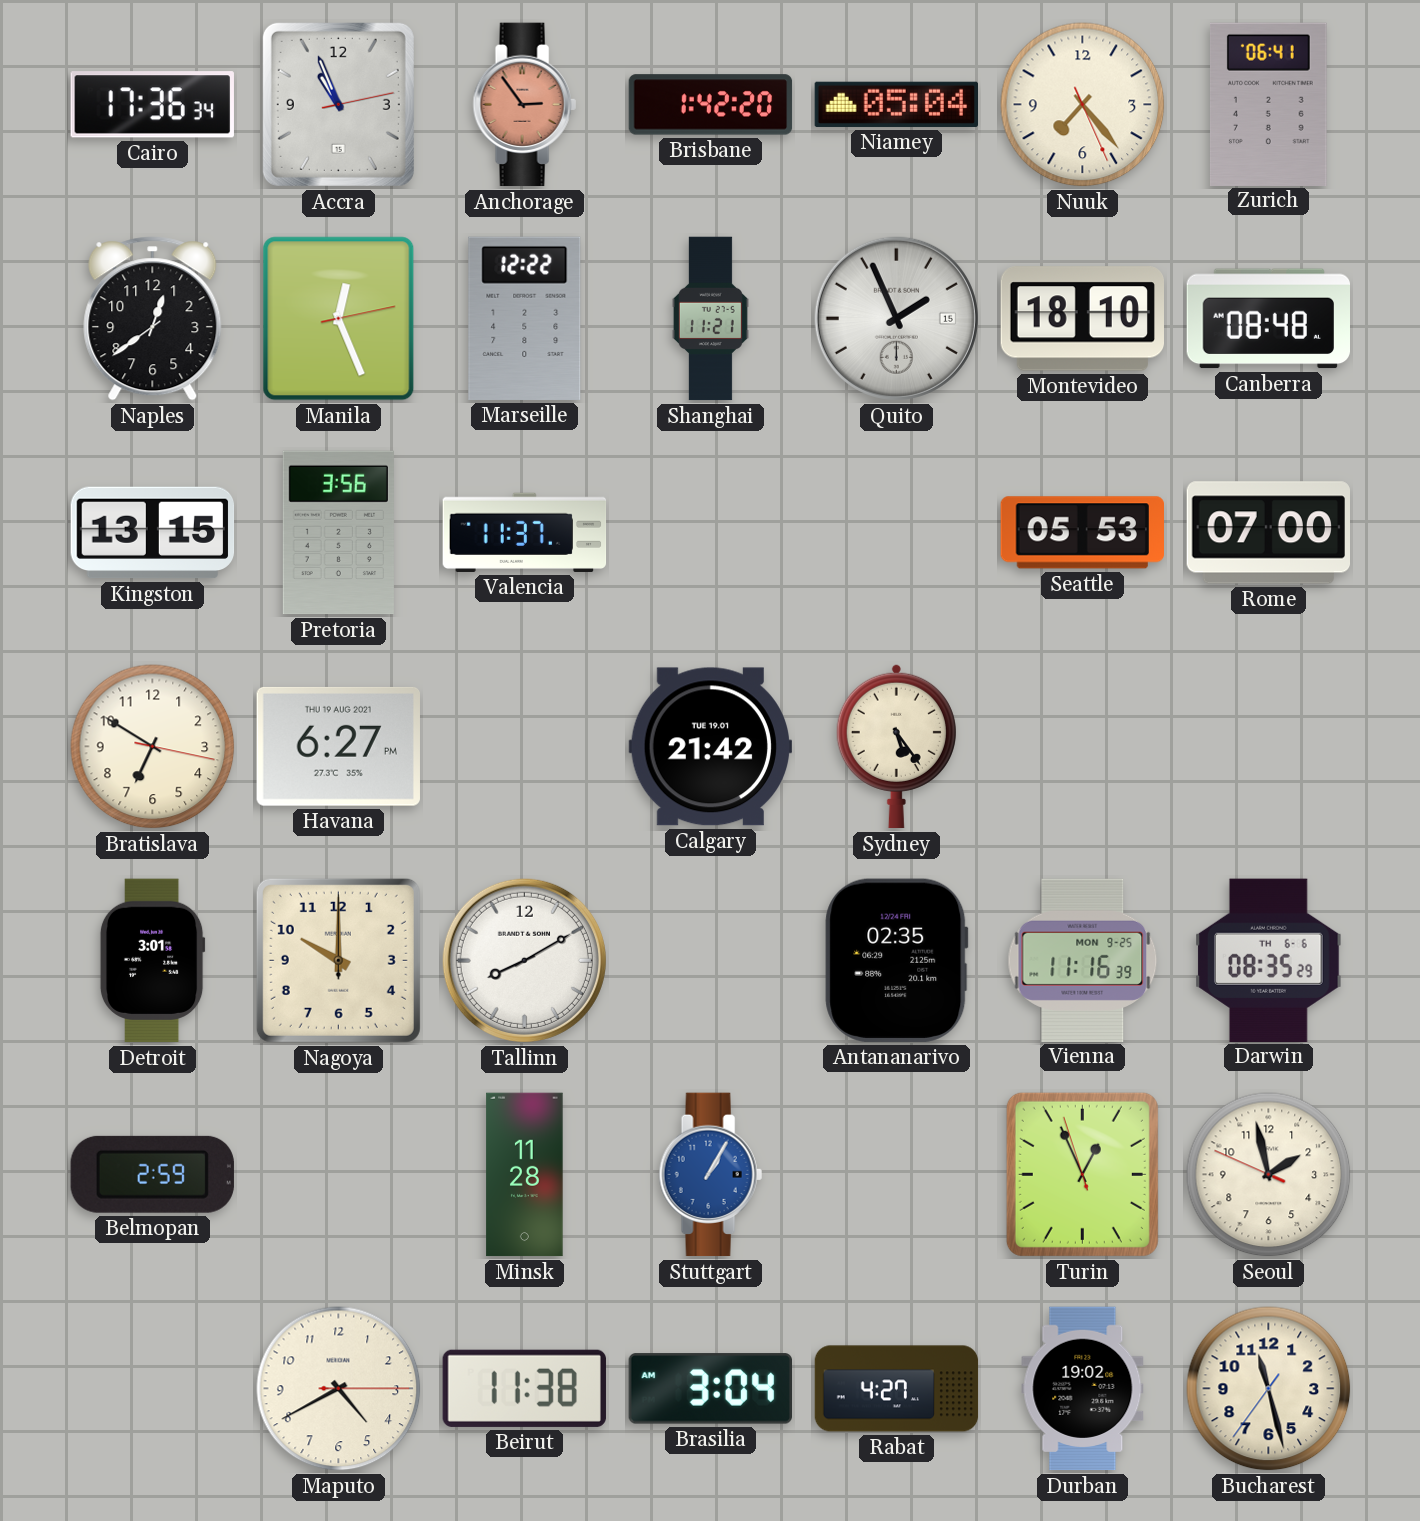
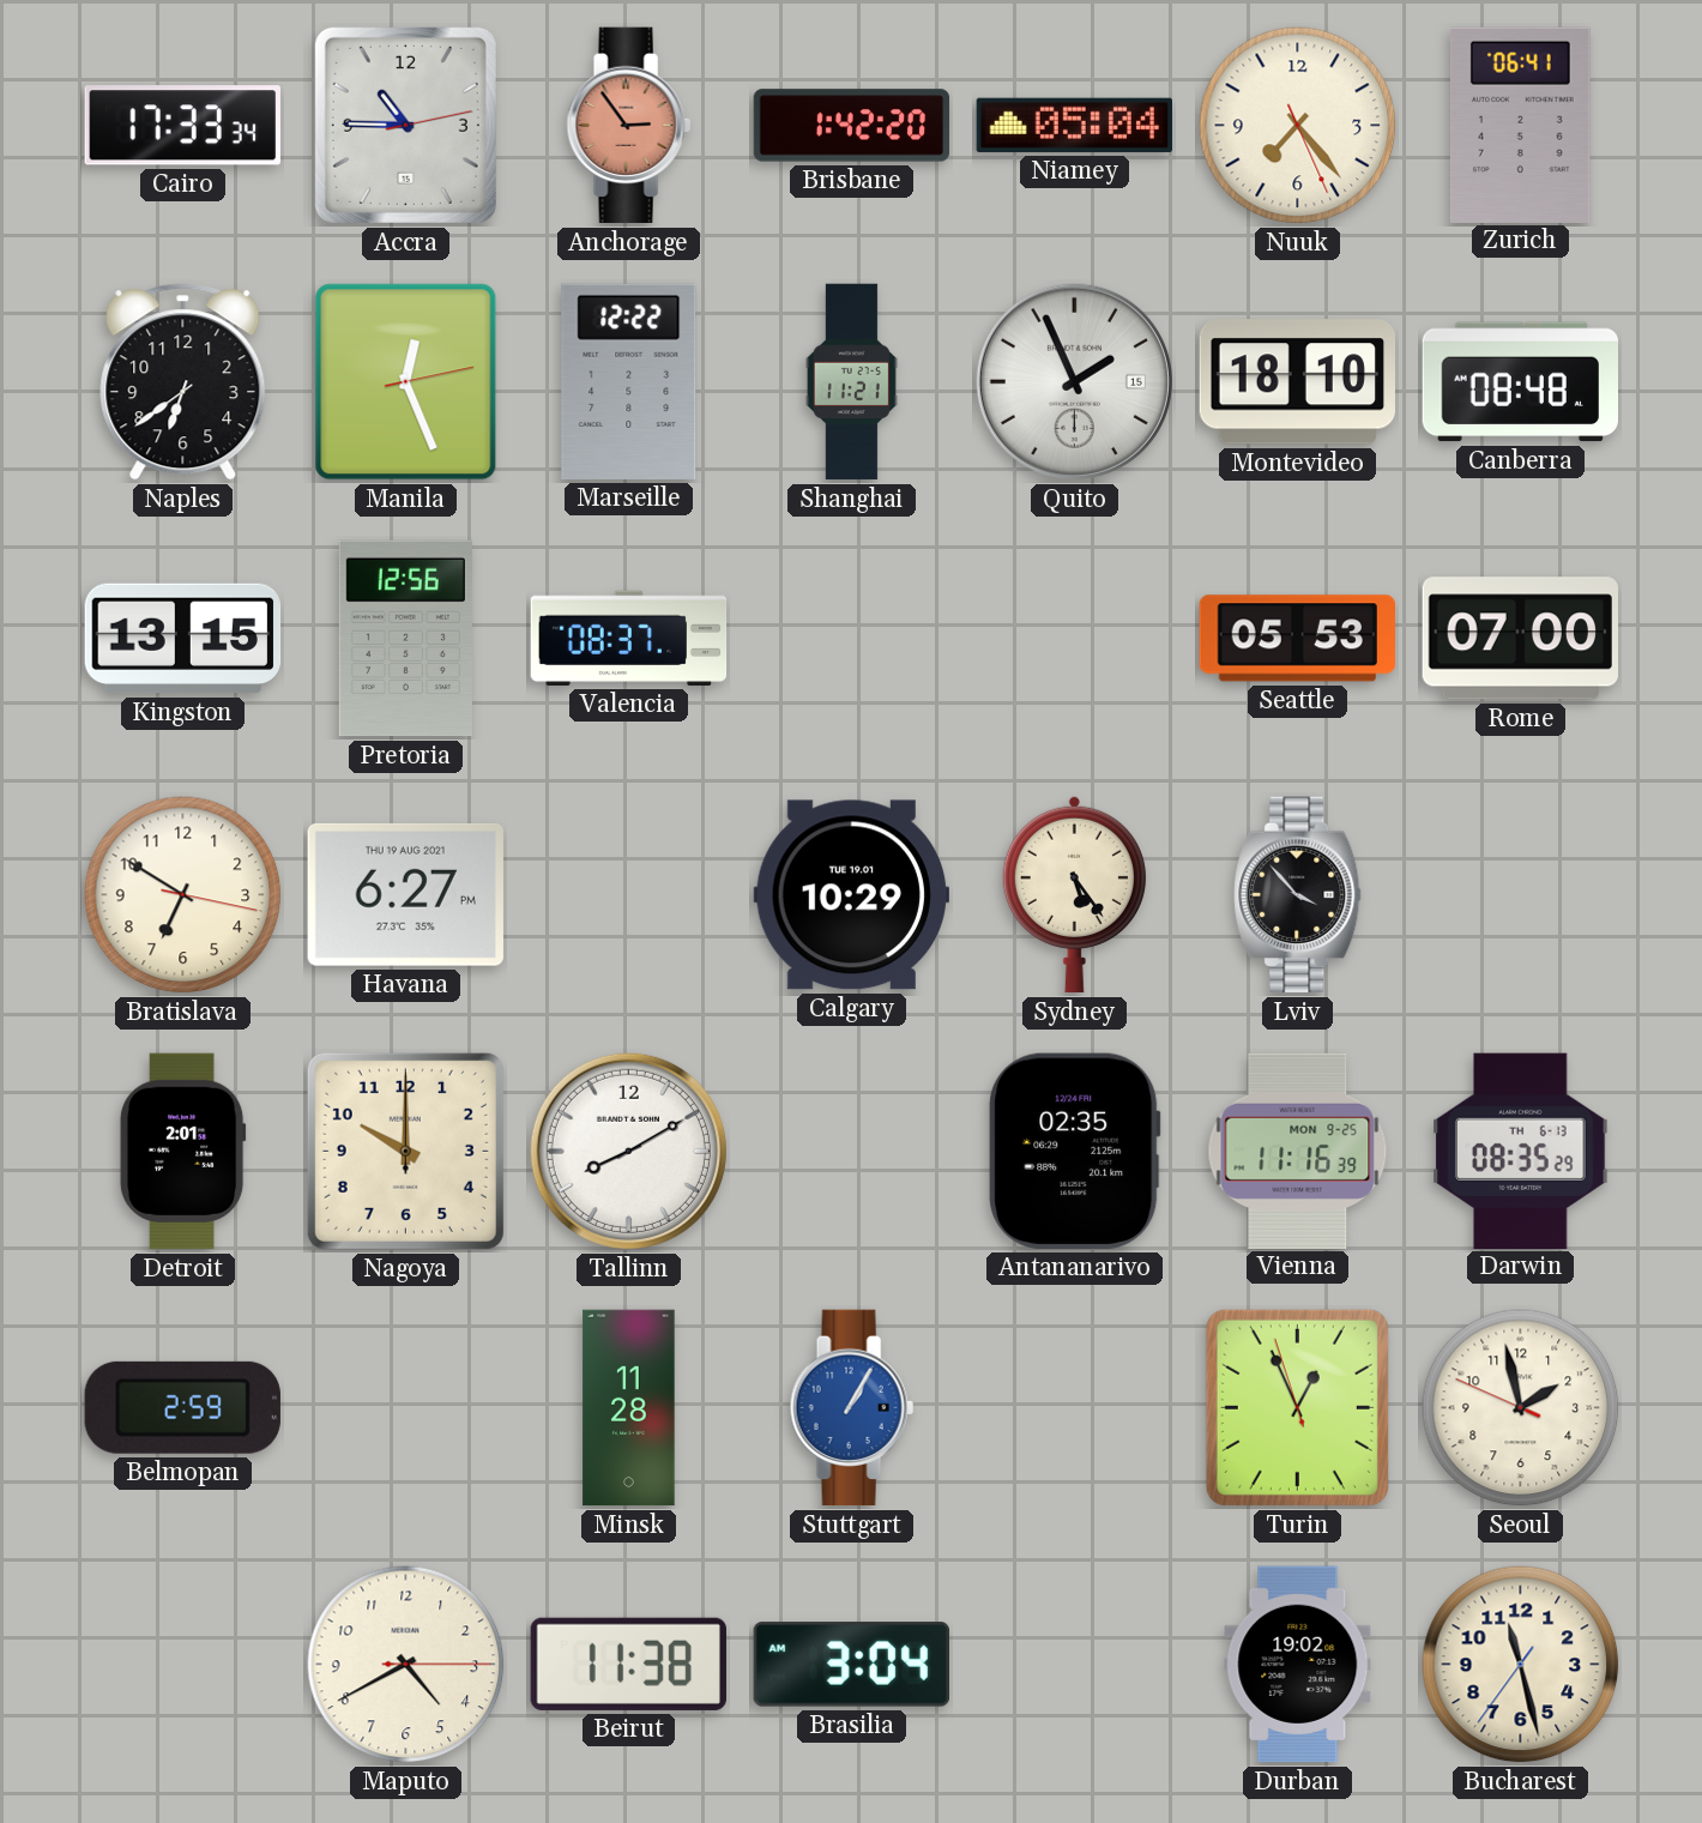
Cairo: 17:36 -> 17:33 (182, 126)
Accra: 10:56 -> 10:45 (405, 125)
Naples: 12:39 -> 6:39 (183, 382)
Pretoria: 3:56 -> 12:56 (405, 639)
Valencia: 11:37 -> 08:37 (629, 638)
Calgary: 21:42 -> 10:29 (851, 895)
Lviv: none -> 3:53 (1298, 895)
Detroit: 3:01 -> 2:01 (182, 1152)
Darwin date: TH 6-6 -> TH 6-13 (1521, 1151)
Rabat: 4:27 -> none (897, 1389)
